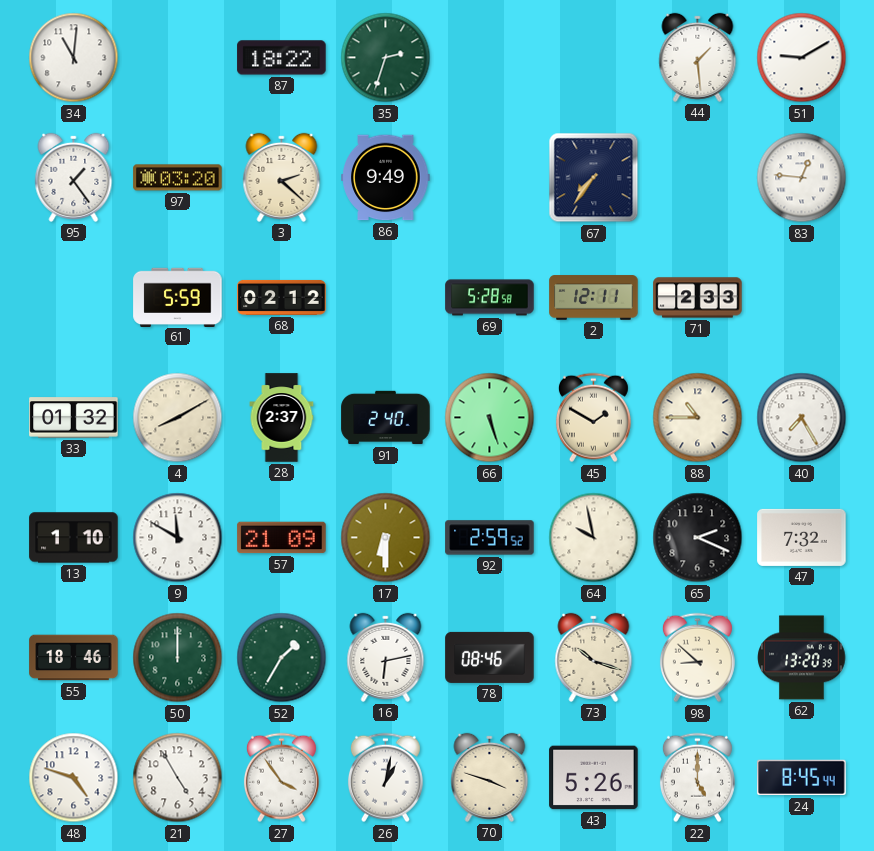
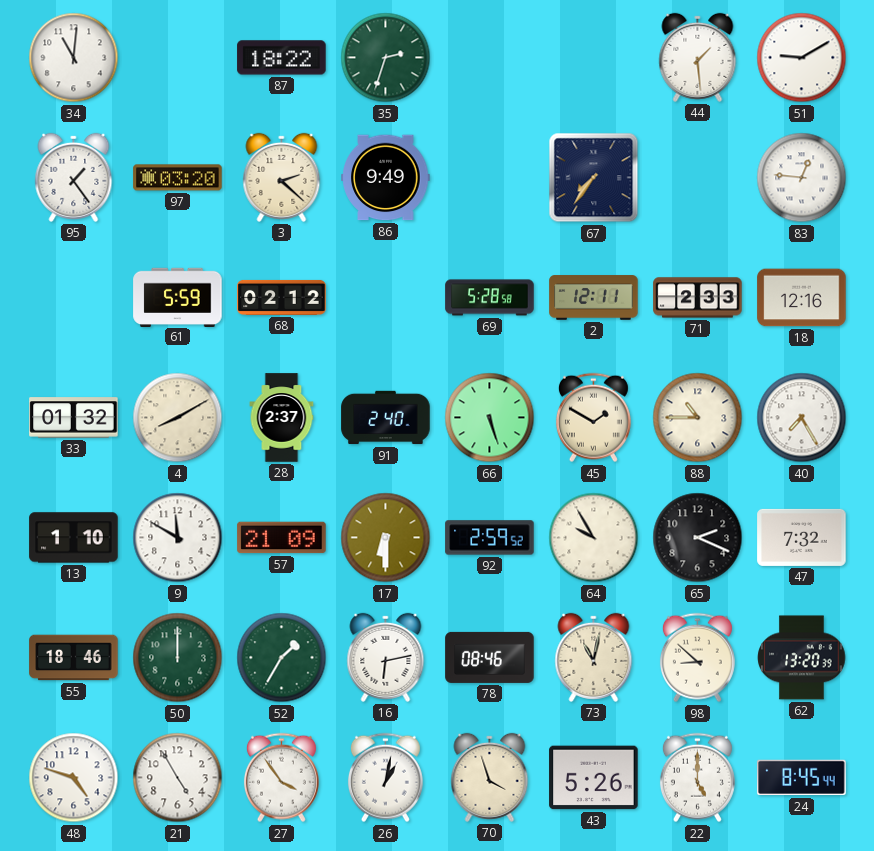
18: none -> 12:16 (802, 298)
64: 9:58 -> 9:55 (594, 538)
73: 10:18 -> 11:02 (594, 657)
70: 3:48 -> 3:57 (490, 777)
